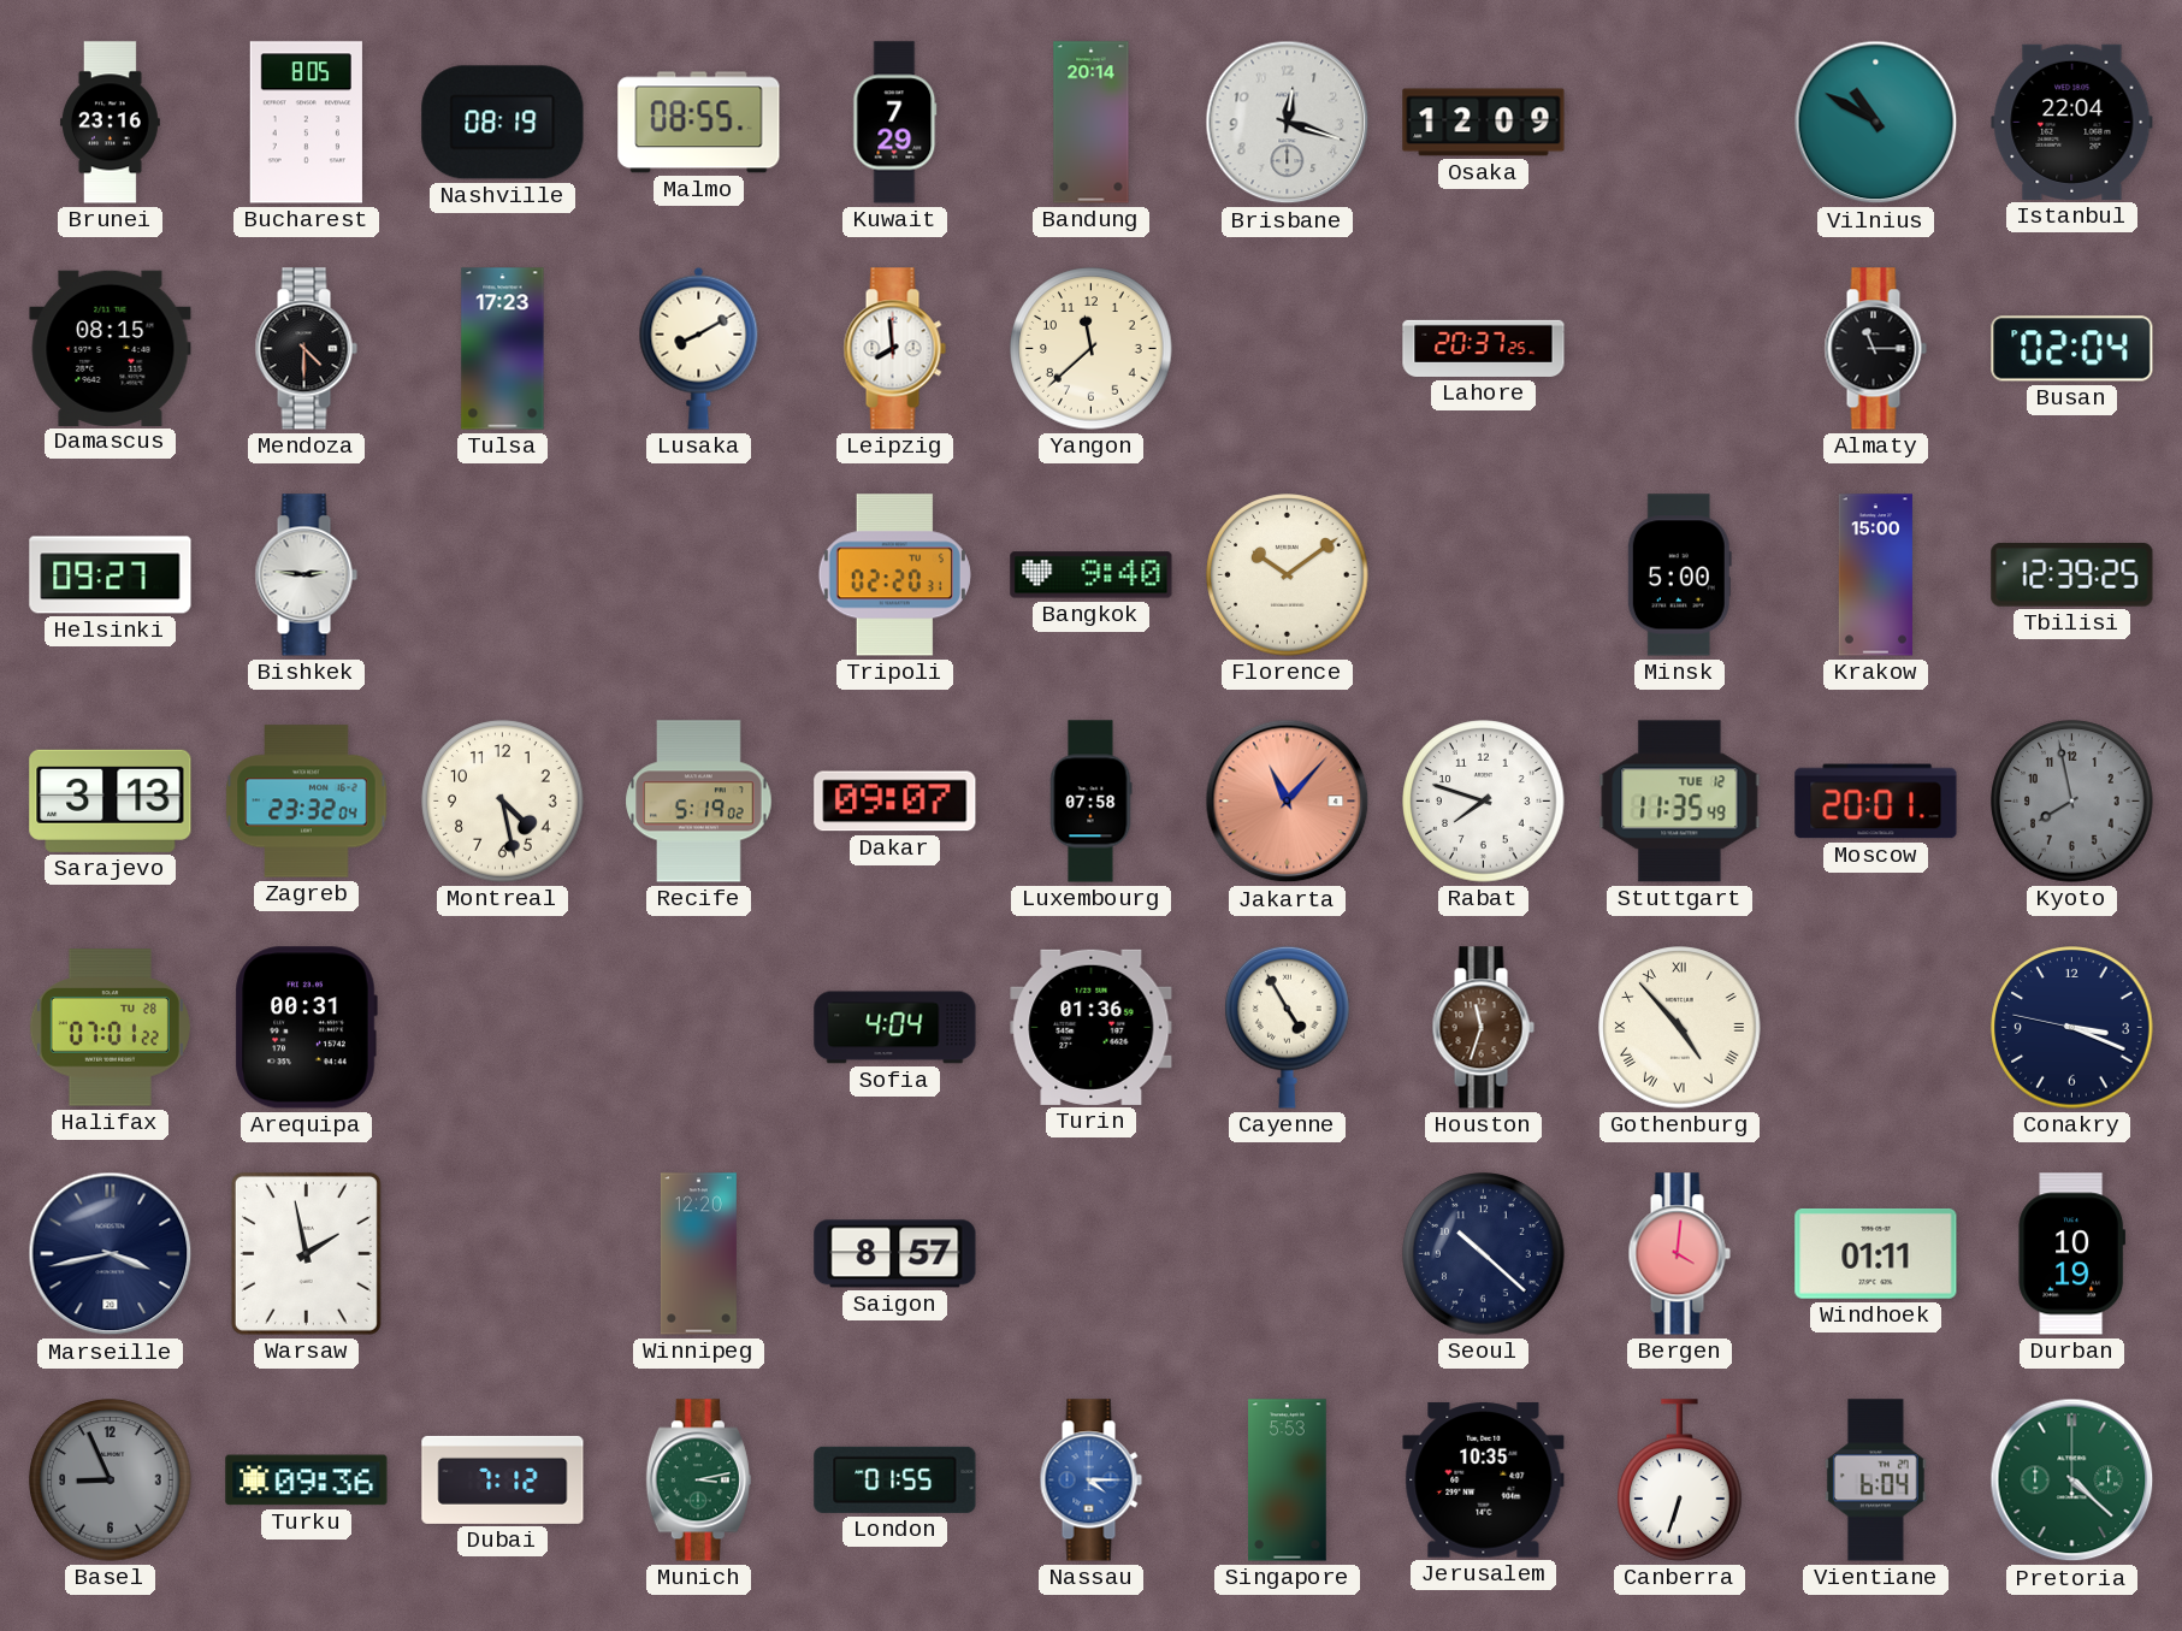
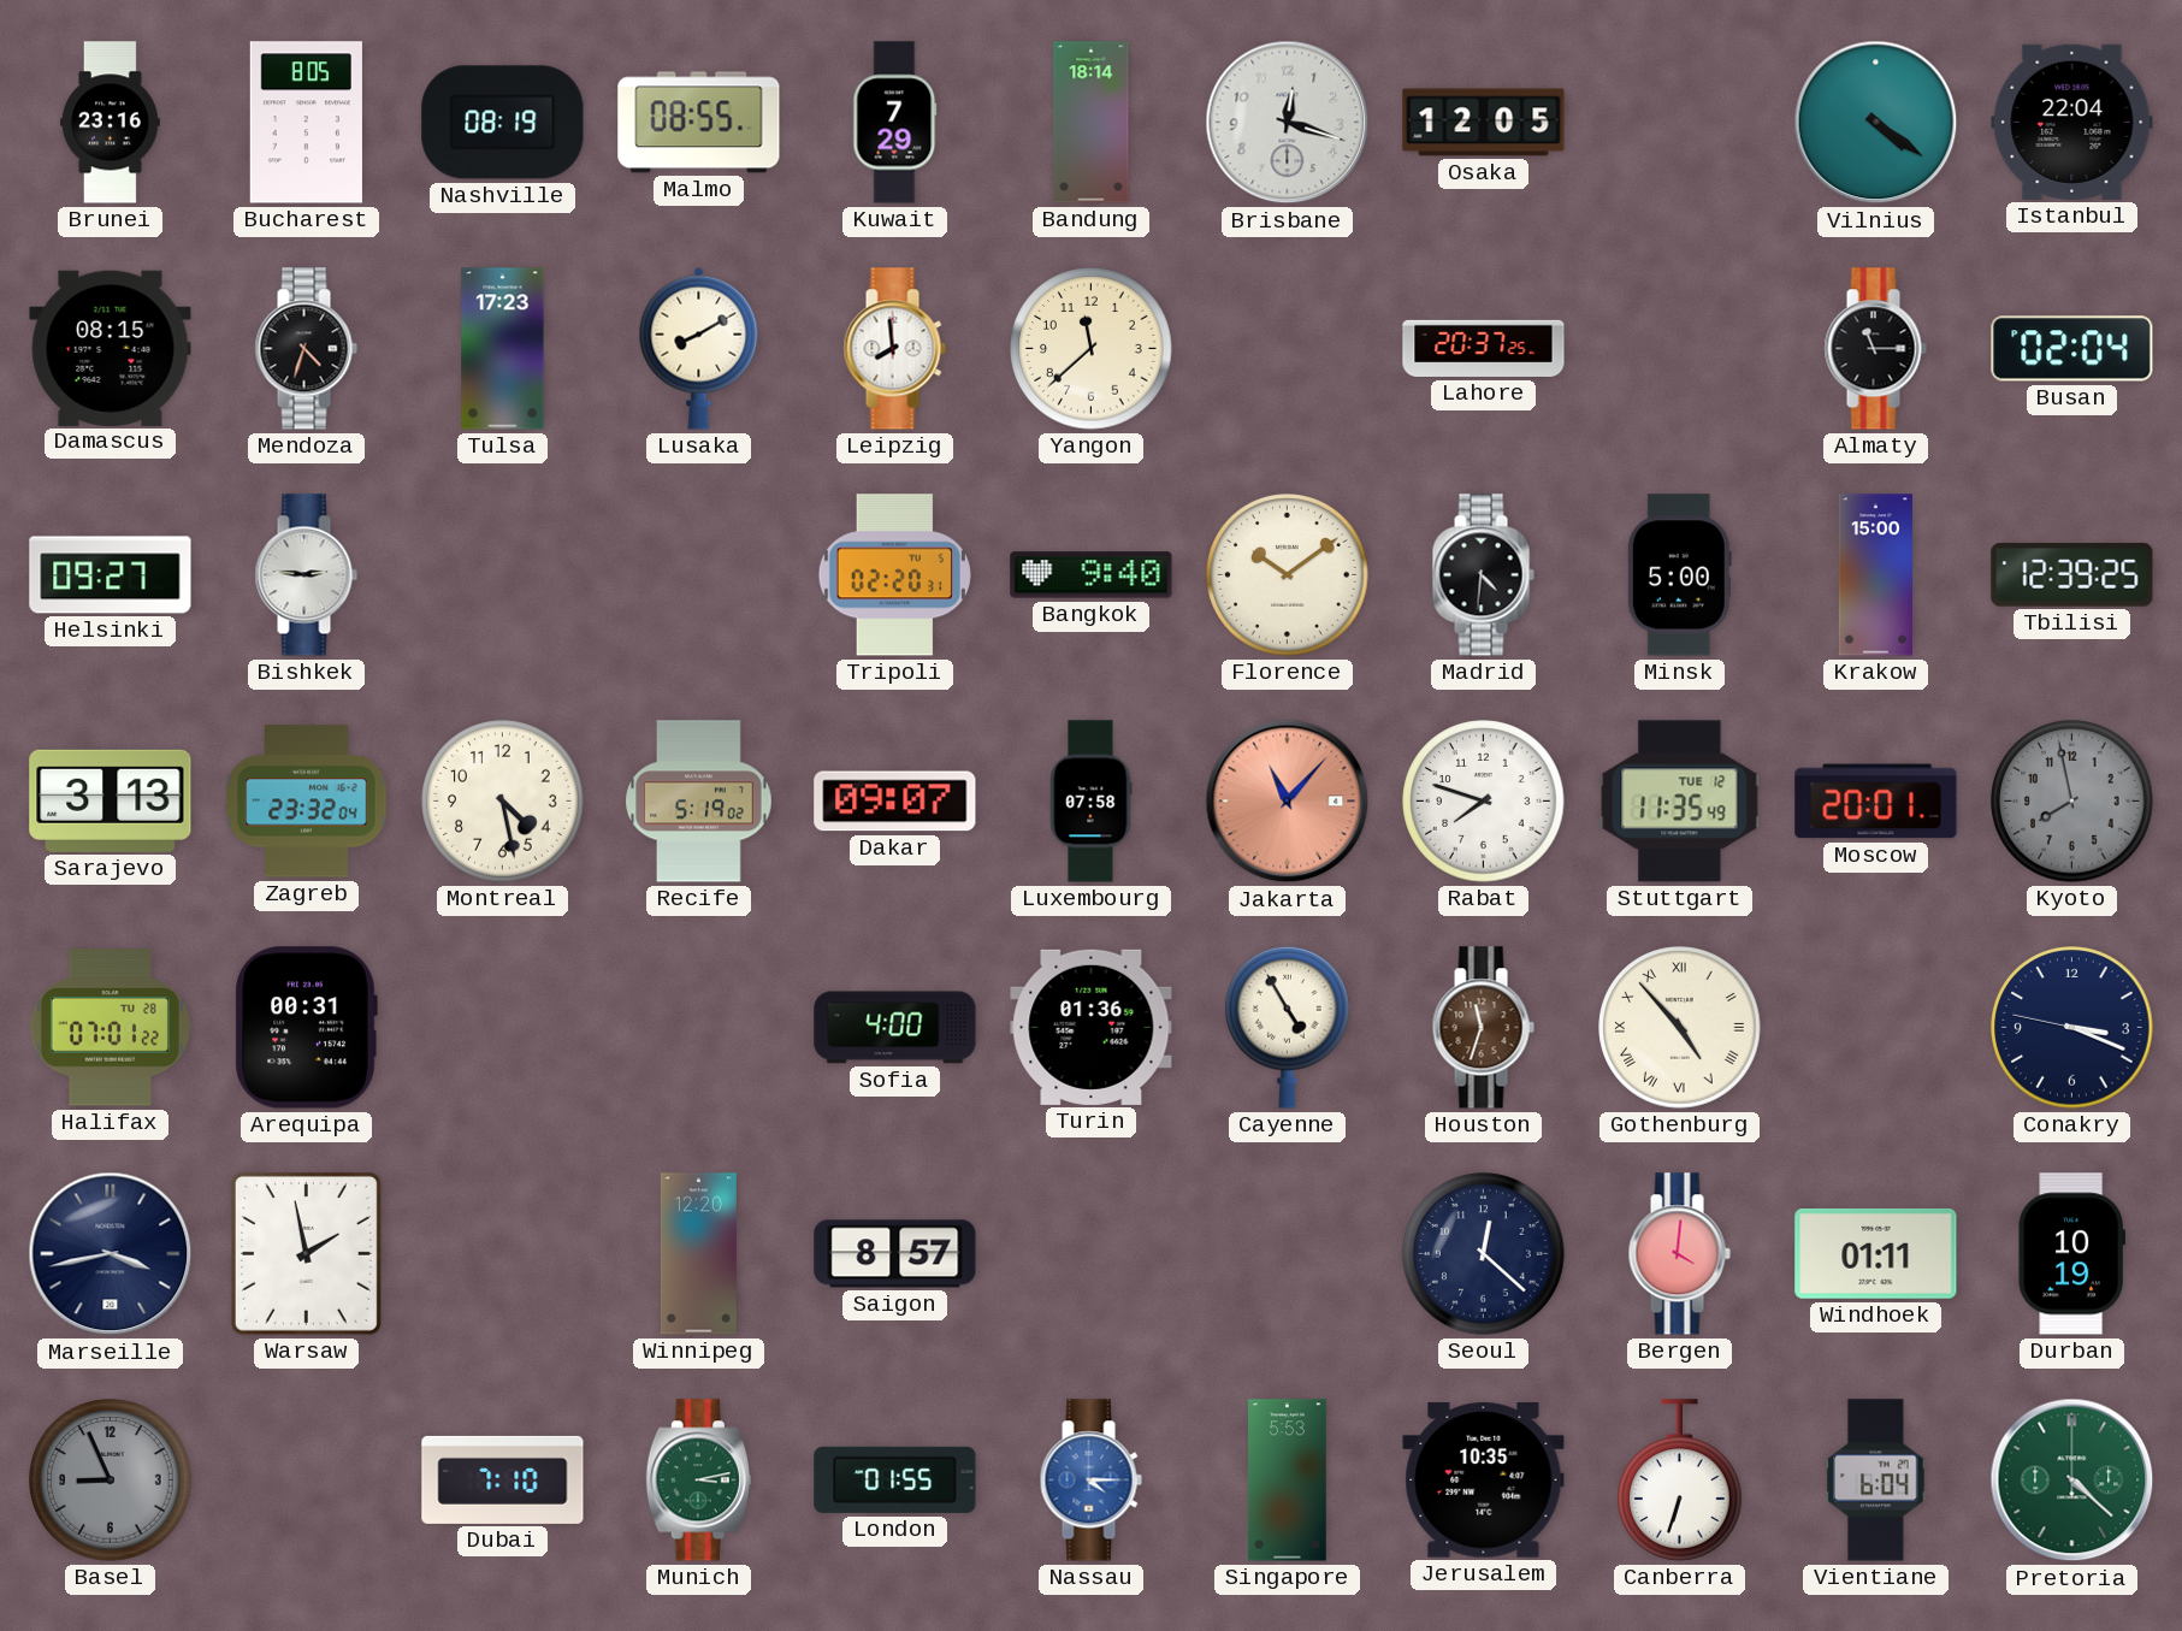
Bandung: 20:14 -> 18:14 (1092, 123)
Osaka: 12:09 -> 12:05 (1484, 123)
Vilnius: 10:50 -> 4:21 (1876, 123)
Mendoza: 4:30 -> 4:33 (306, 349)
Madrid: none -> 4:31 (1483, 575)
Sofia: 4:04 -> 4:00 (895, 1028)
Seoul: 10:22 -> 12:22 (1484, 1254)
Turku: 09:36 -> none (307, 1481)
Dubai: 7:12 -> 7:10 (503, 1479)
